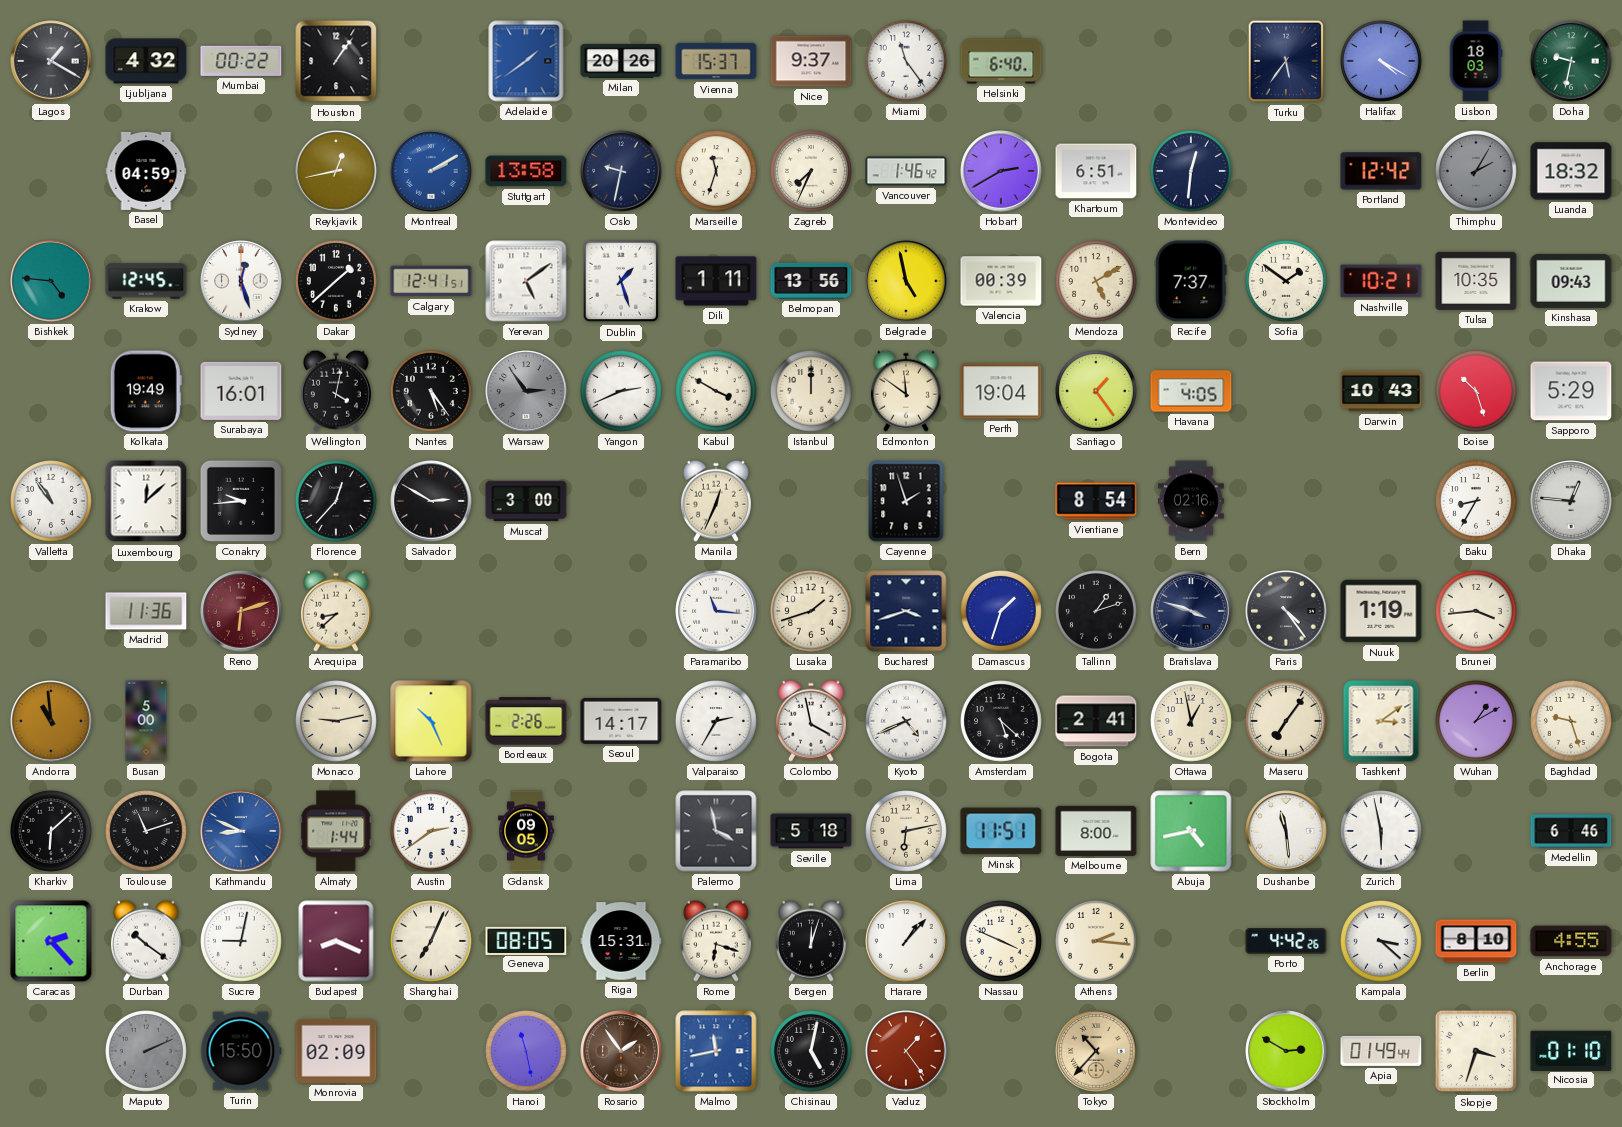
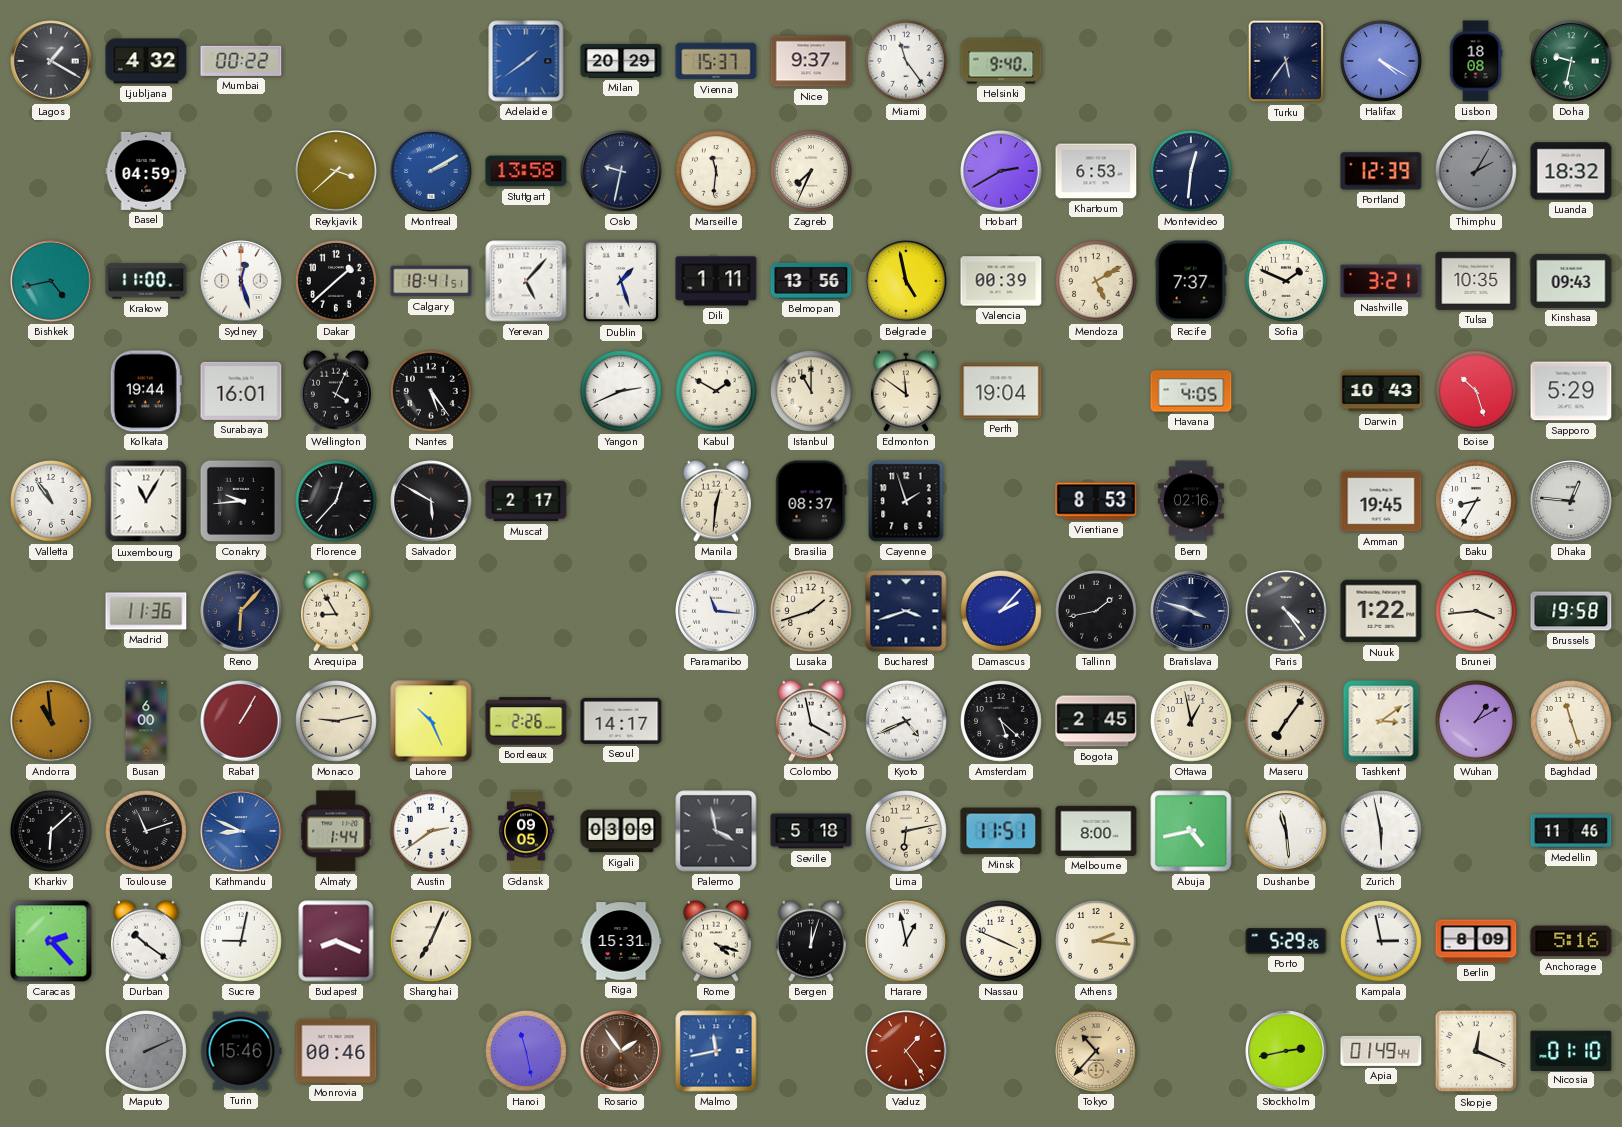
Houston: 1:06 -> none (336, 61)
Milan: 20:26 -> 20:29 (621, 61)
Helsinki: 6:40 -> 9:40 (1001, 61)
Lisbon: 18:03 -> 18:08 (1476, 61)
Reykjavik: 12:43 -> 3:38 (336, 171)
Marseille: 11:33 -> 11:31 (717, 172)
Vancouver: 1:46 -> none (906, 171)
Khartoum: 6:51 -> 6:53 (1096, 171)
Portland: 12:42 -> 12:39 (1381, 171)
Bishkek: 4:46 -> 4:43 (51, 281)
Krakow: 12:45 -> 11:00 (146, 281)
Calgary: 12:41 -> 18:41 (431, 281)
Yerevan: 5:09 -> 5:07 (526, 281)
Sofia: 1:51 -> 1:49 (1287, 282)
Nashville: 10:21 -> 3:21 (1381, 281)
Kolkata: 19:49 -> 19:44 (146, 391)
Wellington: 4:02 -> 4:04 (336, 391)
Warsaw: 2:54 -> none (526, 391)
Kabul: 3:50 -> 1:50 (717, 392)
Istanbul: 12:00 -> 11:00 (812, 392)
Santiago: 1:24 -> none (1097, 392)
Luxembourg: 12:08 -> 11:05 (146, 501)
Salvador: 2:50 -> 5:50 (431, 501)
Muscat: 3:00 -> 2:17 (526, 501)
Manila: 12:34 -> 12:31 (716, 501)
Brasilia: none -> 08:37 (811, 501)
Vientiane: 8:54 -> 8:53 (1096, 501)
Amman: none -> 19:45 (1381, 501)
Reno: 6:12 -> 6:07 (241, 611)
Reno dial: burgundy -> navy (241, 611)
Arequipa: 8:38 -> 8:55 (336, 611)
Damascus: 1:33 -> 2:07 (1002, 612)
Tallinn: 1:12 -> 1:43 (1097, 612)
Nuuk: 1:19 -> 1:22 (1381, 611)
Brussels: none -> 19:58 (1571, 611)
Busan: 5:00 -> 6:00 (146, 721)
Rabat: none -> 1:05 (241, 721)
Valparaiso: 2:35 -> none (717, 722)
Bogota: 2:41 -> 2:45 (1096, 721)
Baghdad: 9:27 -> 11:27 (1572, 722)
Kigali: none -> 03:09 (621, 831)
Medellin: 6:46 -> 11:46 (1571, 831)
Geneva: 08:05 -> none (526, 940)
Rome: 6:18 -> 4:18 (716, 941)
Harare: 1:07 -> 12:58 (906, 941)
Porto: 4:42 -> 5:29 (1286, 941)
Kampala: 3:22 -> 2:58 (1382, 942)
Berlin: 8:10 -> 8:09 (1476, 941)
Anchorage: 4:55 -> 5:16 (1571, 941)
Turin: 15:50 -> 15:46 (241, 1051)
Monrovia: 02:09 -> 00:46 (336, 1051)
Chisinau: 5:02 -> none (812, 1052)
Stockholm: 2:50 -> 2:43 (1286, 1051)
Skopje: 3:33 -> 12:19 (1476, 1051)
